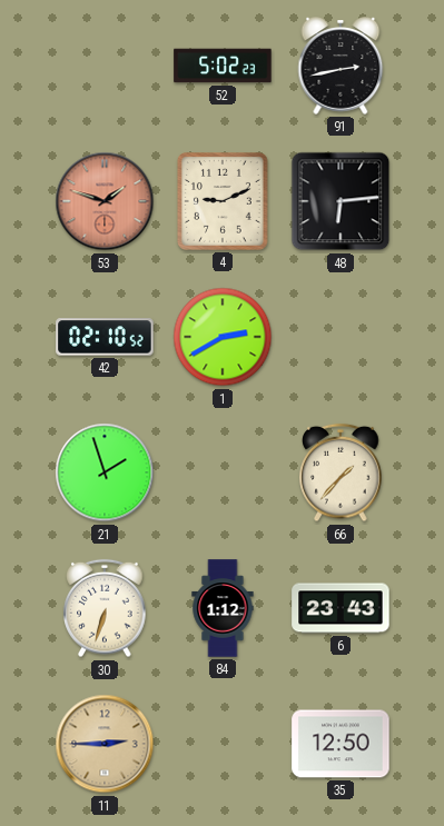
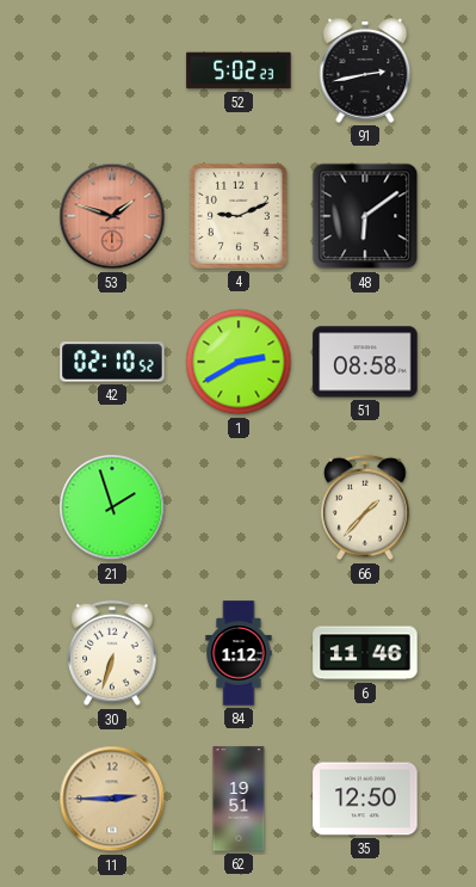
48: 6:14 -> 6:09 (365, 216)
51: none -> 08:58 (365, 362)
6: 23:43 -> 11:46 (365, 653)
62: none -> 19:51 (239, 799)
